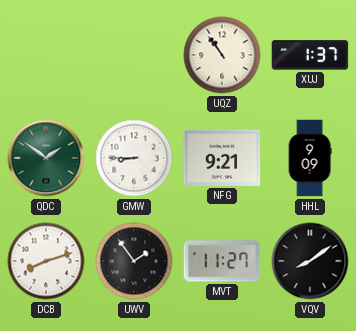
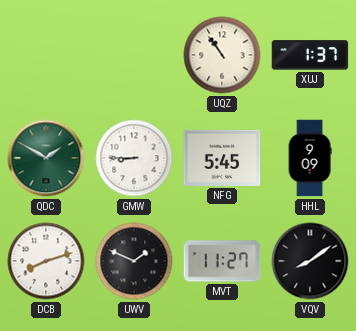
QDC: 1:51 -> 1:50 (46, 158)
NFG: 9:21 -> 5:45 (222, 158)
UWV: 1:54 -> 1:49 (134, 261)
